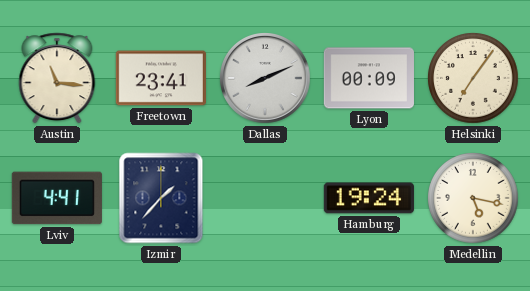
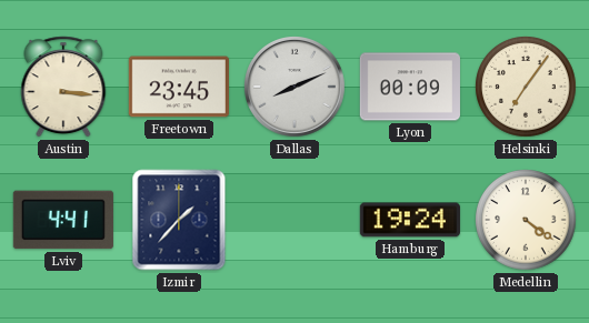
Austin: 11:16 -> 3:16 (63, 87)
Freetown: 23:41 -> 23:45 (179, 87)
Medellin: 5:17 -> 4:21 (526, 220)
